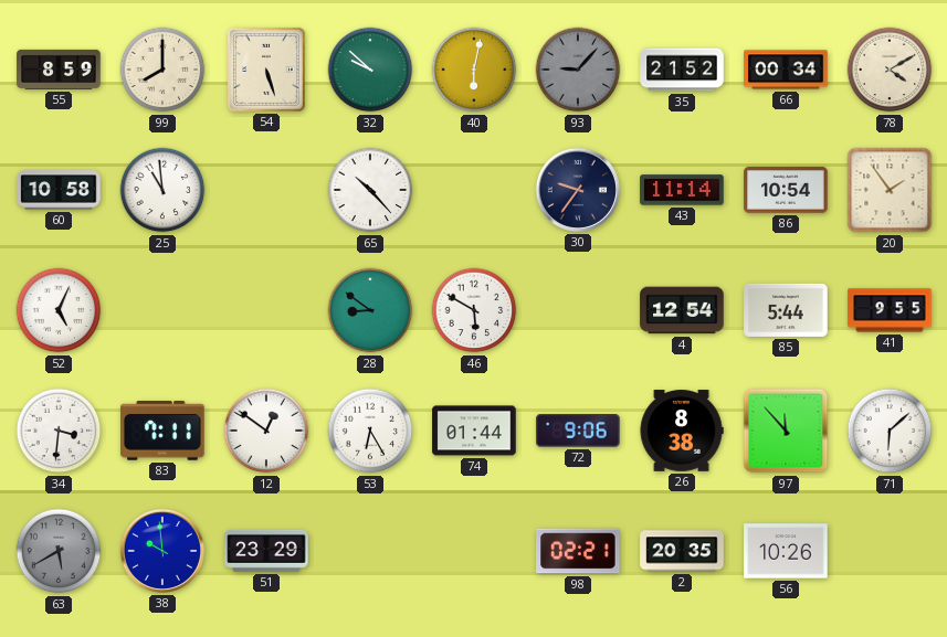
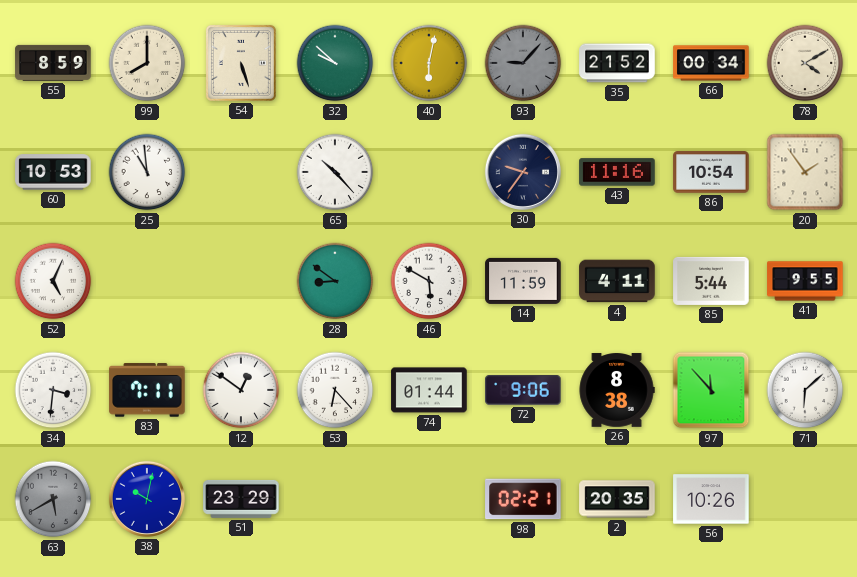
60: 10:58 -> 10:53 (53, 172)
43: 11:14 -> 11:16 (617, 172)
14: none -> 11:59 (523, 281)
4: 12:54 -> 4:11 (617, 281)
53: 6:25 -> 6:23 (335, 390)
38: 9:59 -> 10:02 (147, 499)
